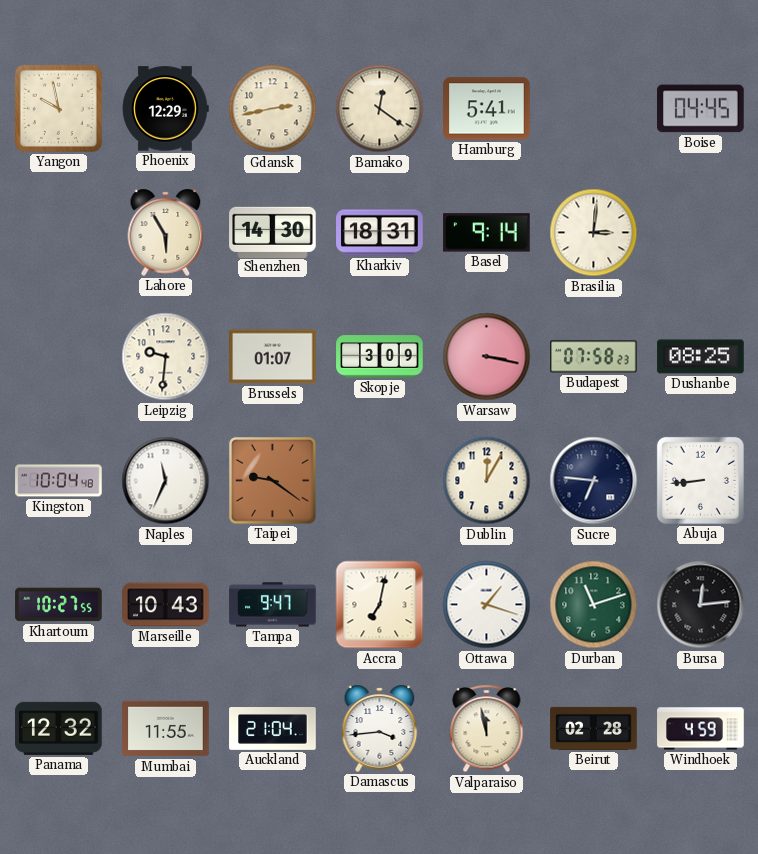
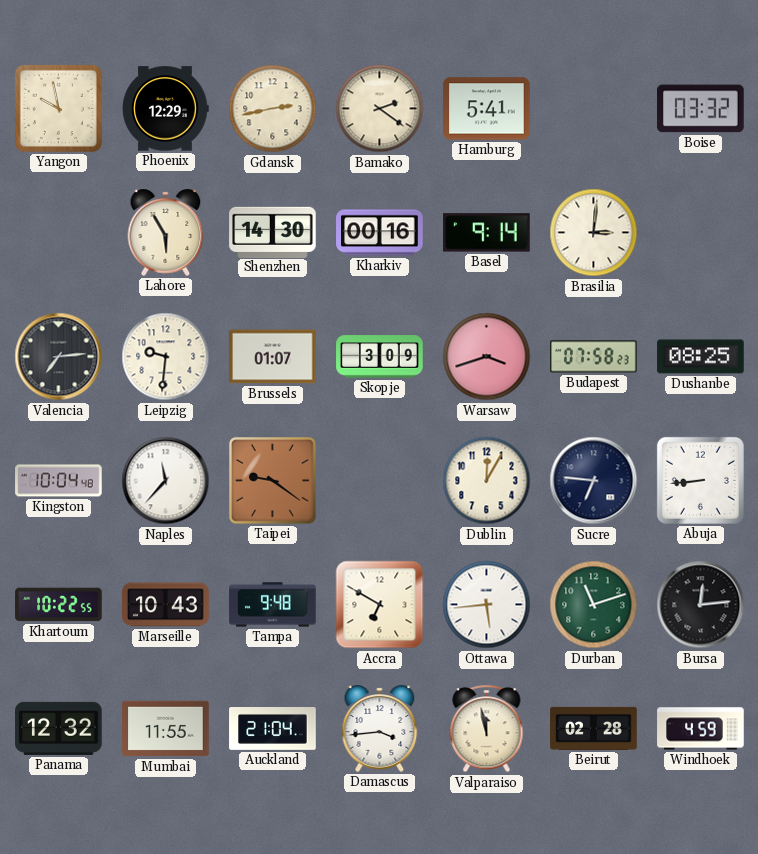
Bamako: 12:21 -> 2:21 (380, 109)
Boise: 04:45 -> 03:32 (701, 109)
Kharkiv: 18:31 -> 00:16 (380, 233)
Valencia: none -> 7:14 (59, 357)
Warsaw: 3:17 -> 3:42 (487, 357)
Naples: 11:34 -> 11:37 (166, 481)
Khartoum: 10:27 -> 10:22 (59, 605)
Tampa: 9:47 -> 9:48 (273, 605)
Accra: 7:02 -> 6:50 (380, 605)
Ottawa: 1:18 -> 5:44 (487, 605)
